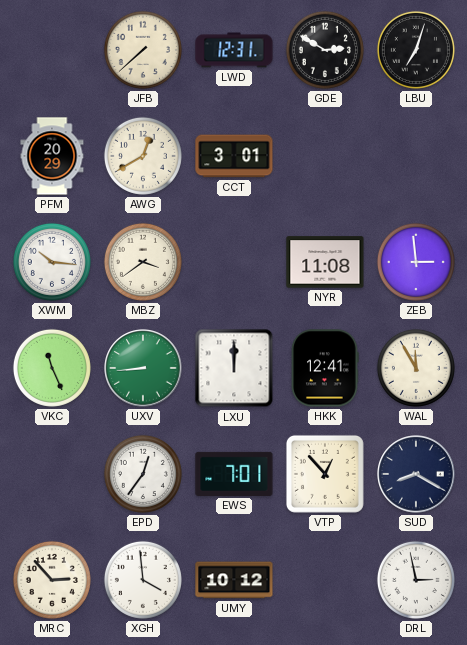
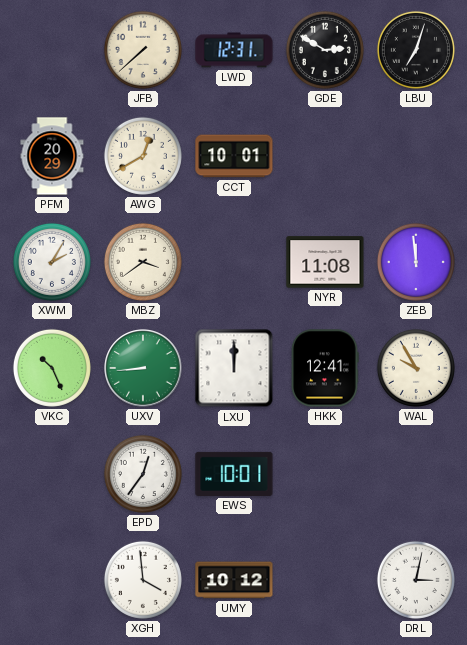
CCT: 3:01 -> 10:01 (234, 156)
XWM: 10:16 -> 2:05 (52, 262)
ZEB: 2:59 -> 11:59 (416, 262)
VKC: 11:26 -> 10:26 (52, 368)
WAL: 11:55 -> 9:55 (416, 368)
EWS: 7:01 -> 10:01 (234, 474)
VTP: 12:53 -> none (325, 474)
SUD: 8:20 -> none (416, 474)
MRC: 2:53 -> none (52, 580)
DRL: 2:58 -> 3:02 (416, 580)
